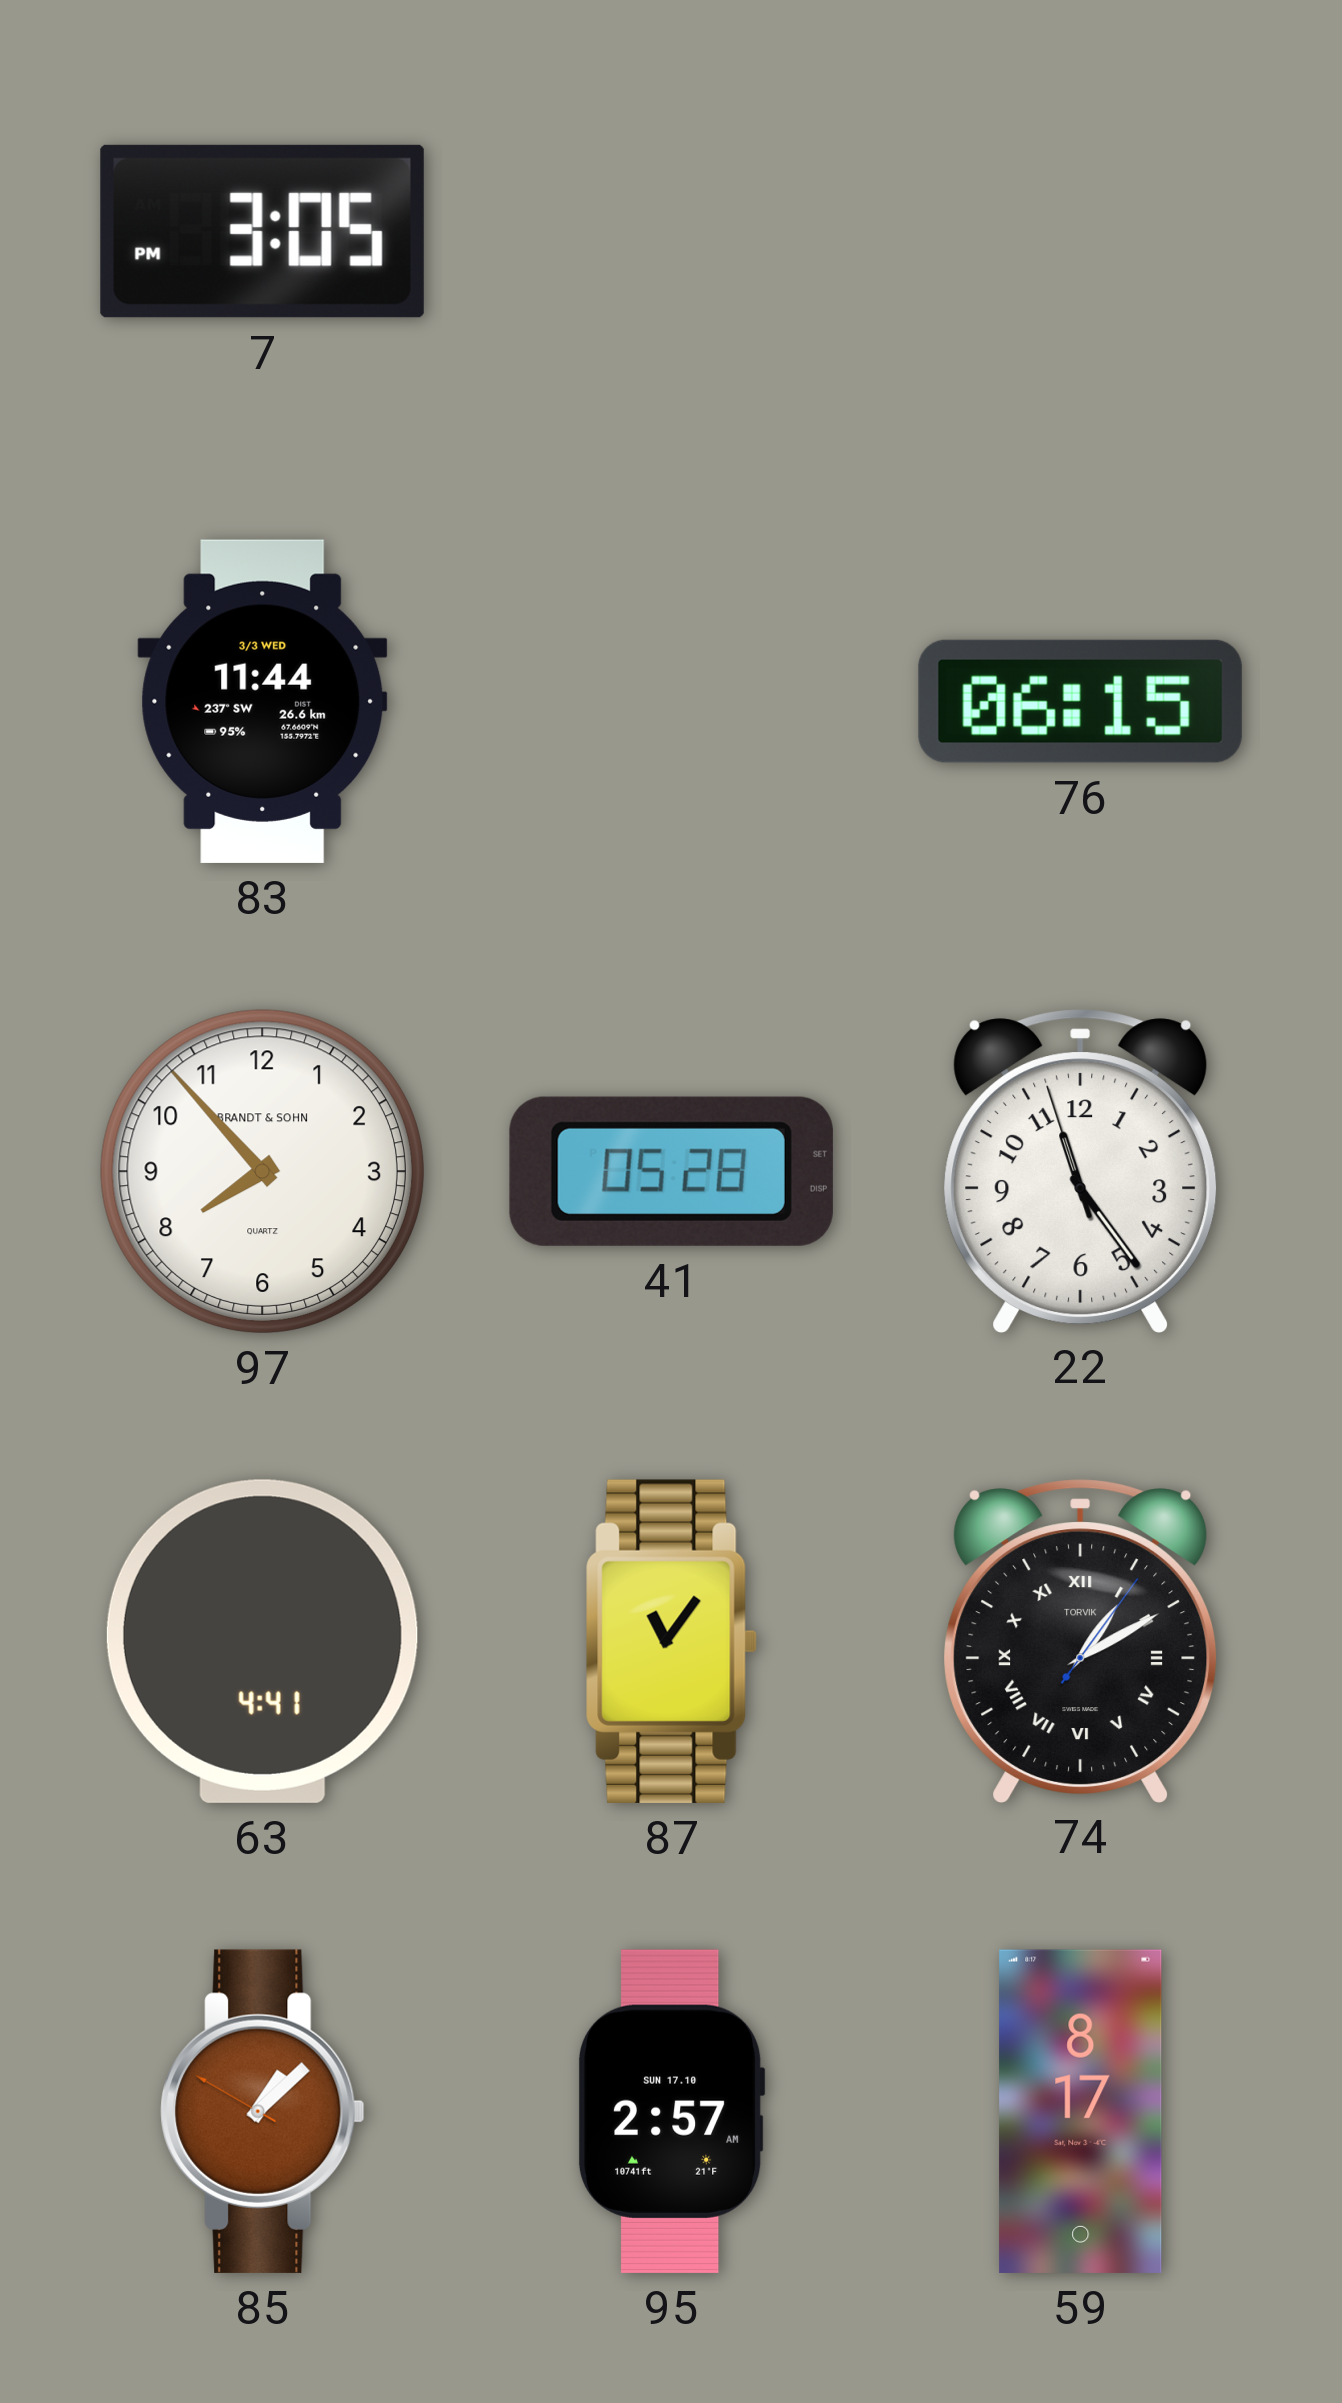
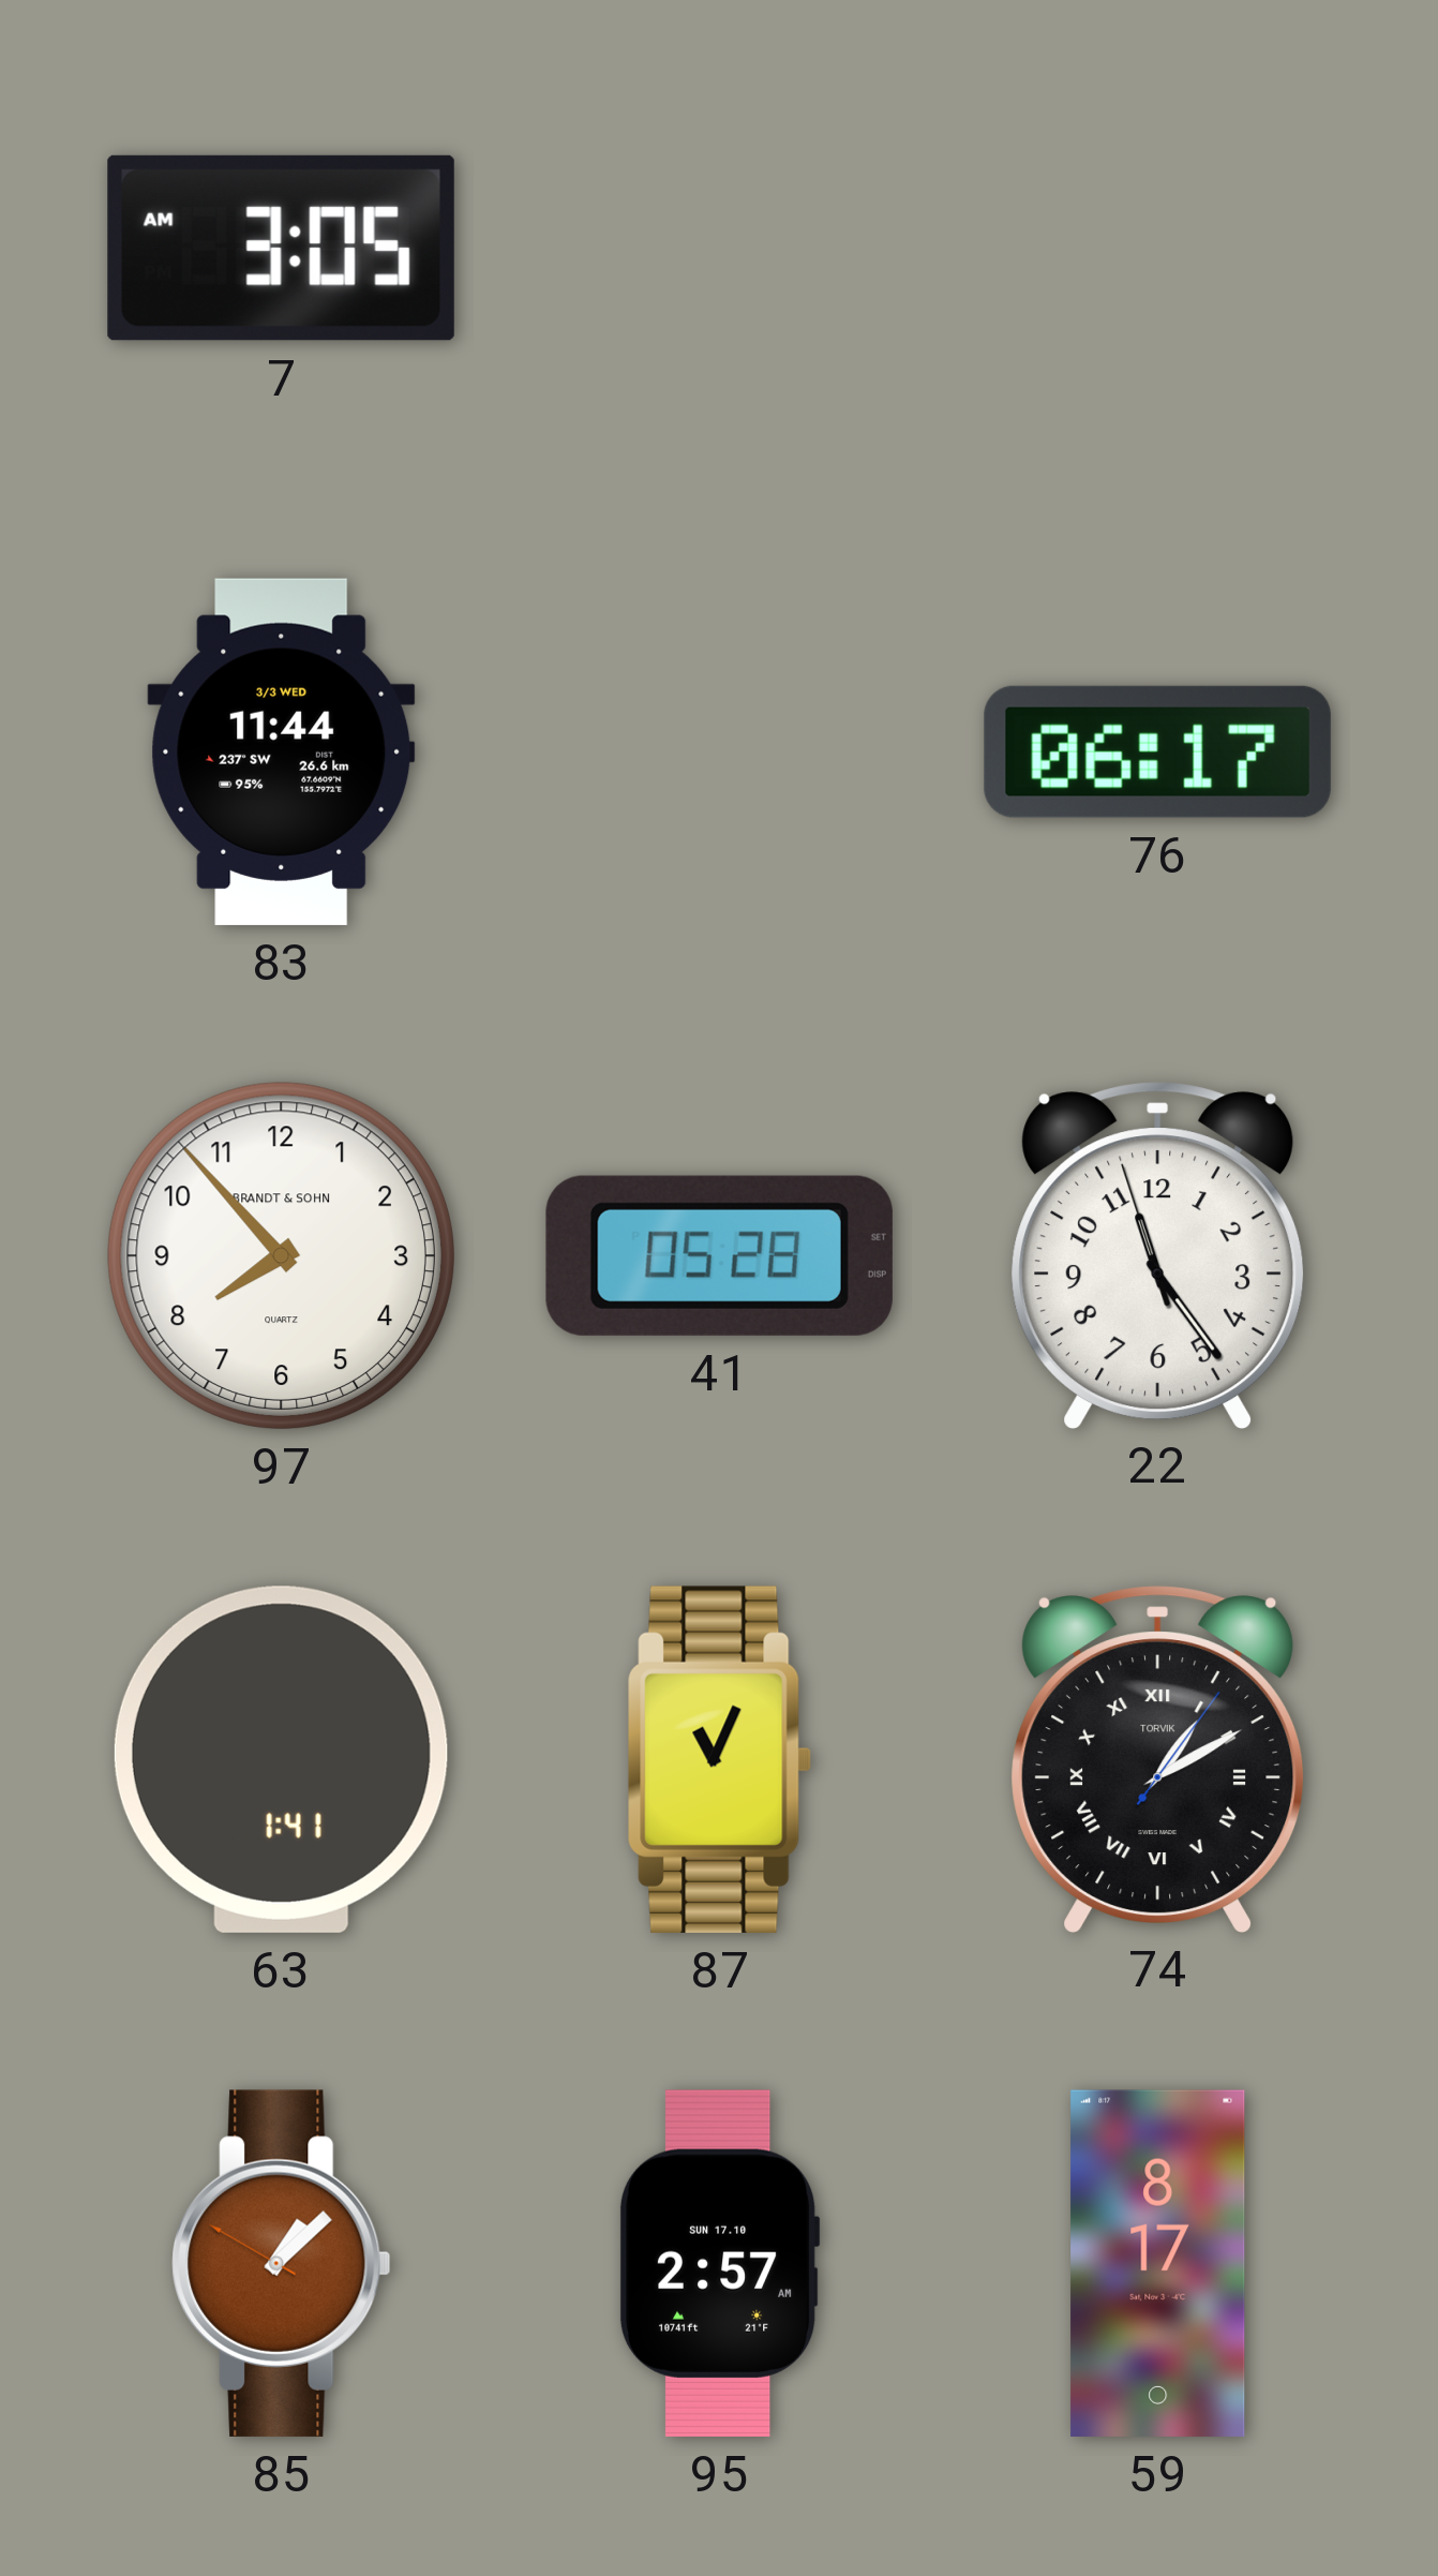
7: 3:05 PM -> 3:05 AM (281, 248)
76: 06:15 -> 06:17 (1157, 751)
63: 4:41 -> 1:41 (281, 1759)
87: 11:06 -> 11:04 (720, 1759)
